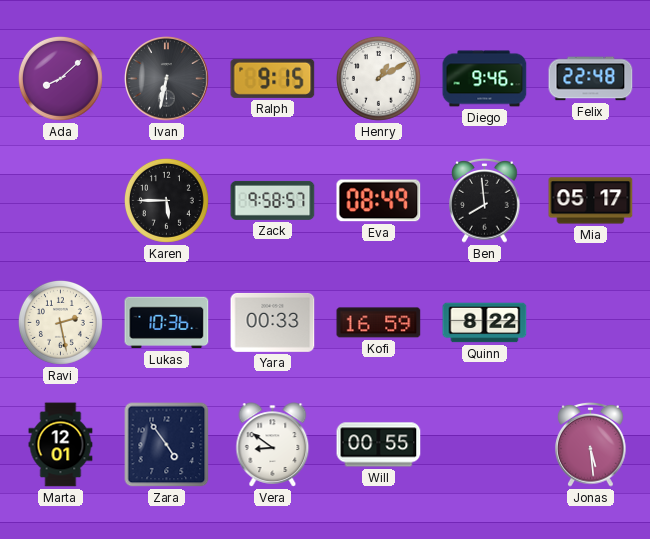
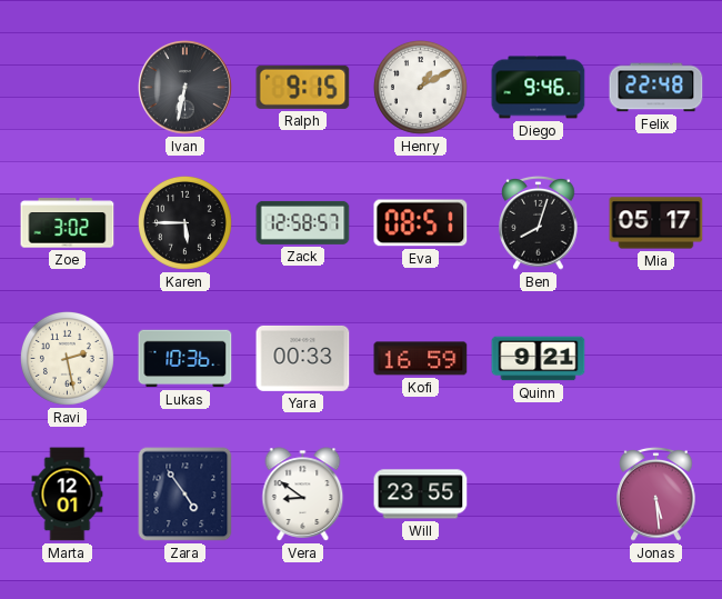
Ada: 8:08 -> none (60, 78)
Zoe: none -> 3:02 (68, 223)
Zack: 9:58 -> 12:58 (303, 222)
Eva: 08:49 -> 08:51 (421, 223)
Ben: 7:59 -> 8:03 (539, 222)
Quinn: 8:22 -> 9:21 (539, 359)
Will: 00:55 -> 23:55 (421, 495)
